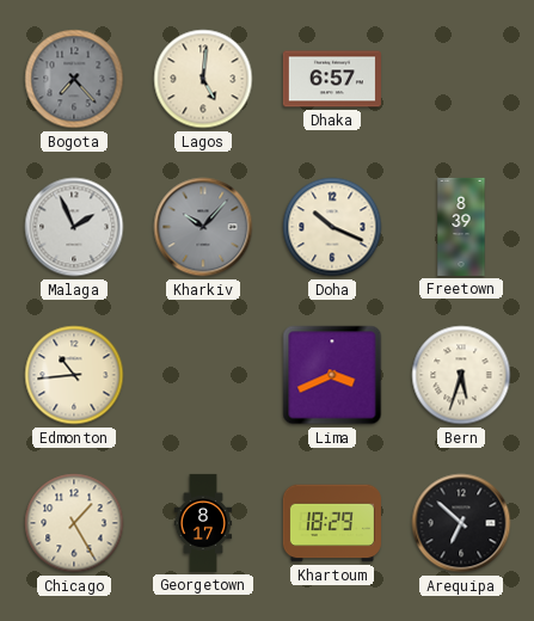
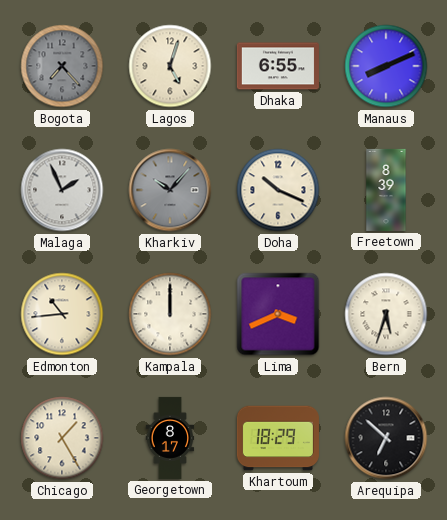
Lagos: 5:01 -> 5:03 (170, 66)
Dhaka: 6:57 -> 6:55 (278, 66)
Manaus: none -> 8:11 (386, 66)
Kampala: none -> 12:00 (170, 314)
